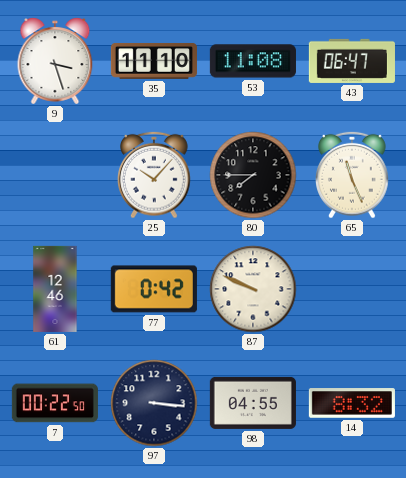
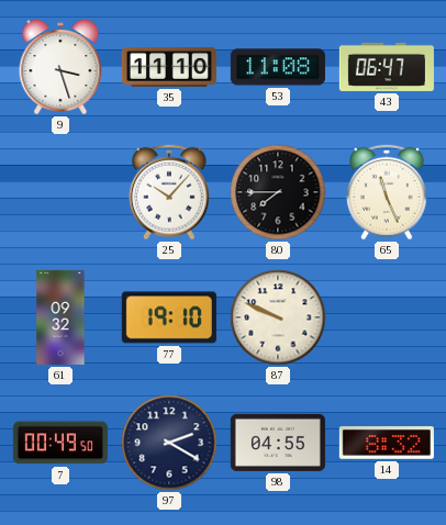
61: 12:46 -> 09:32 (60, 317)
77: 0:42 -> 19:10 (169, 317)
7: 00:22 -> 00:49 (60, 443)
97: 3:16 -> 2:20 (169, 443)
